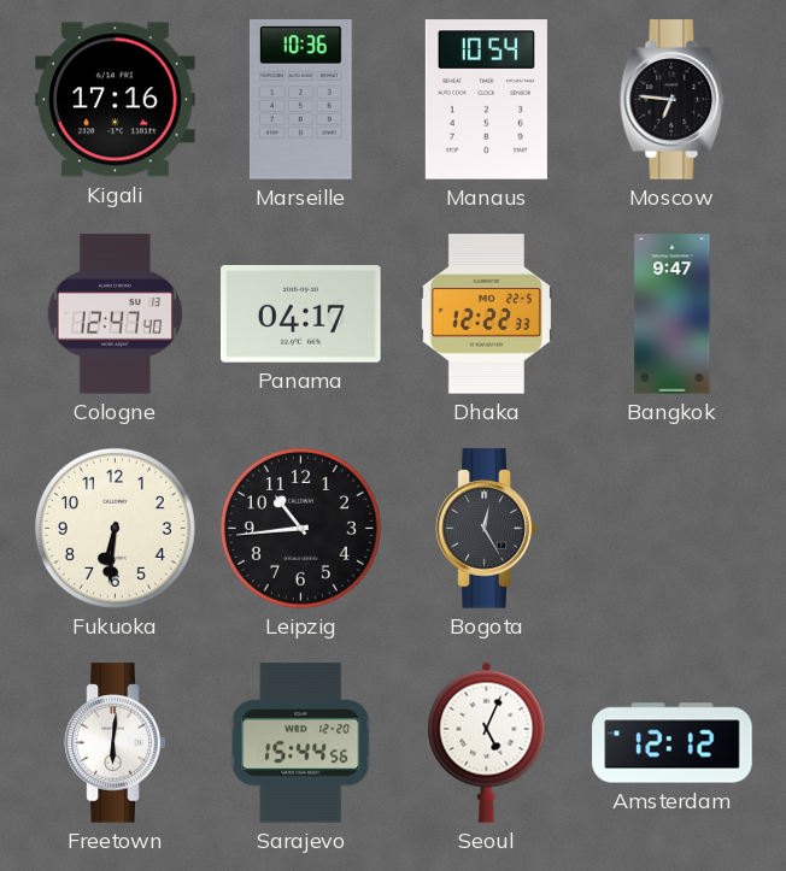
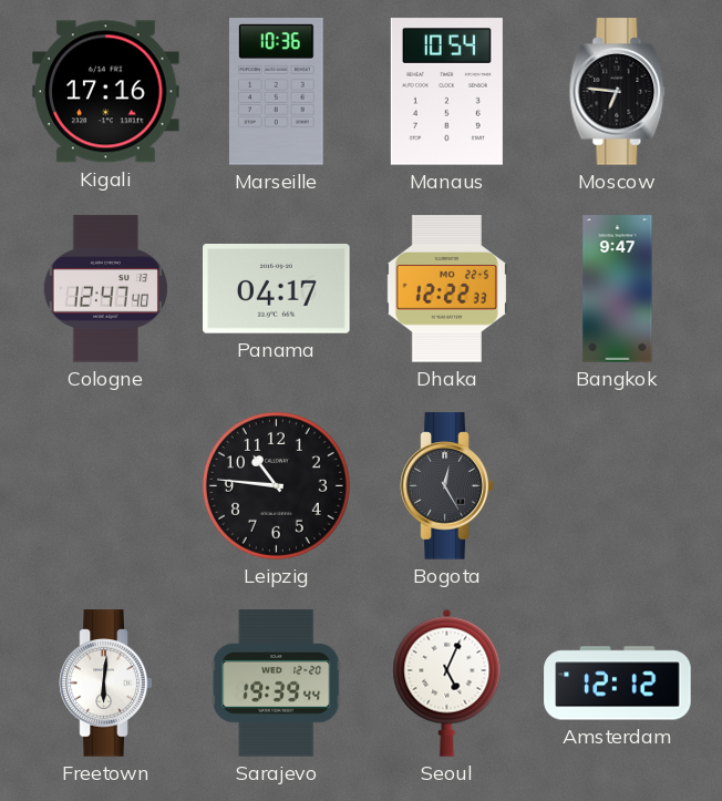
Fukuoka: 6:31 -> none (115, 528)
Leipzig: 10:44 -> 10:46 (276, 485)
Sarajevo: 15:44 -> 19:39 (277, 684)
